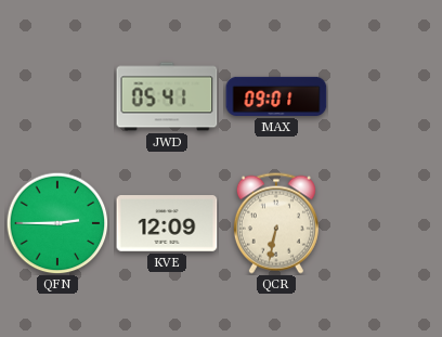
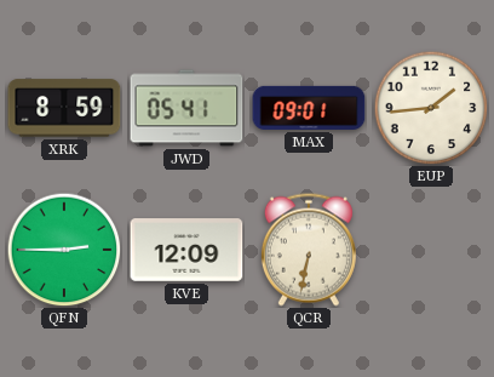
XRK: none -> 8:59 (64, 108)
EUP: none -> 1:44 (431, 108)
